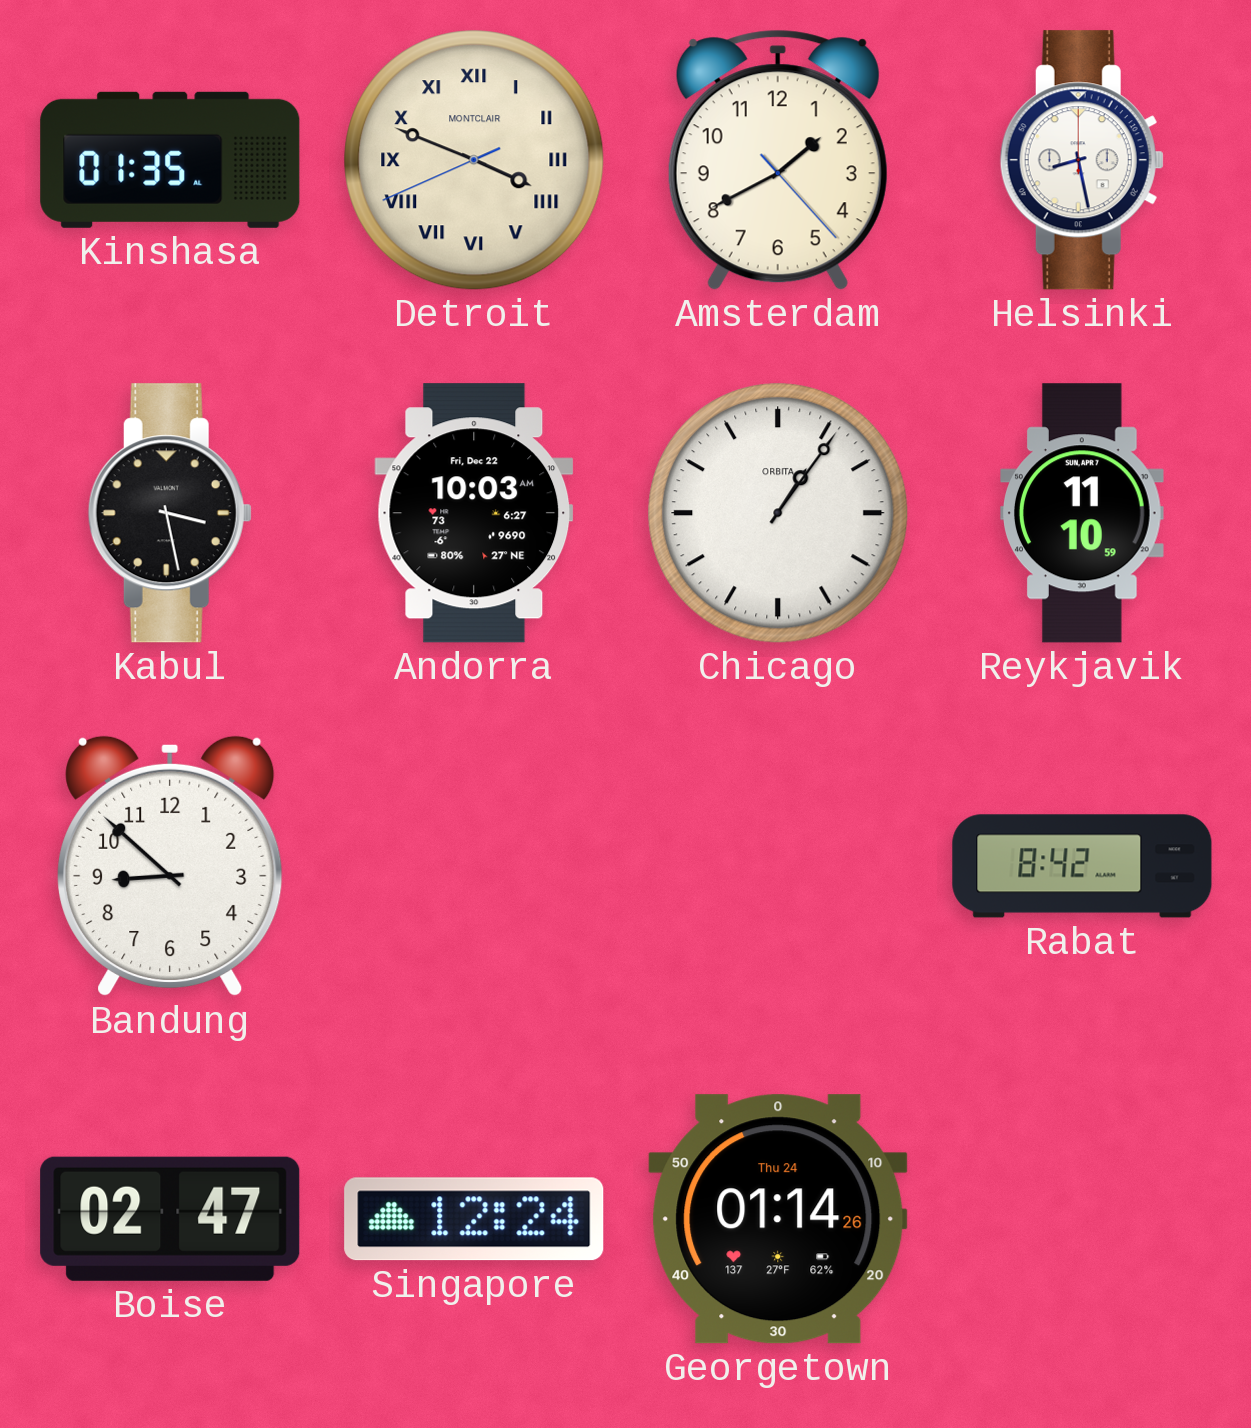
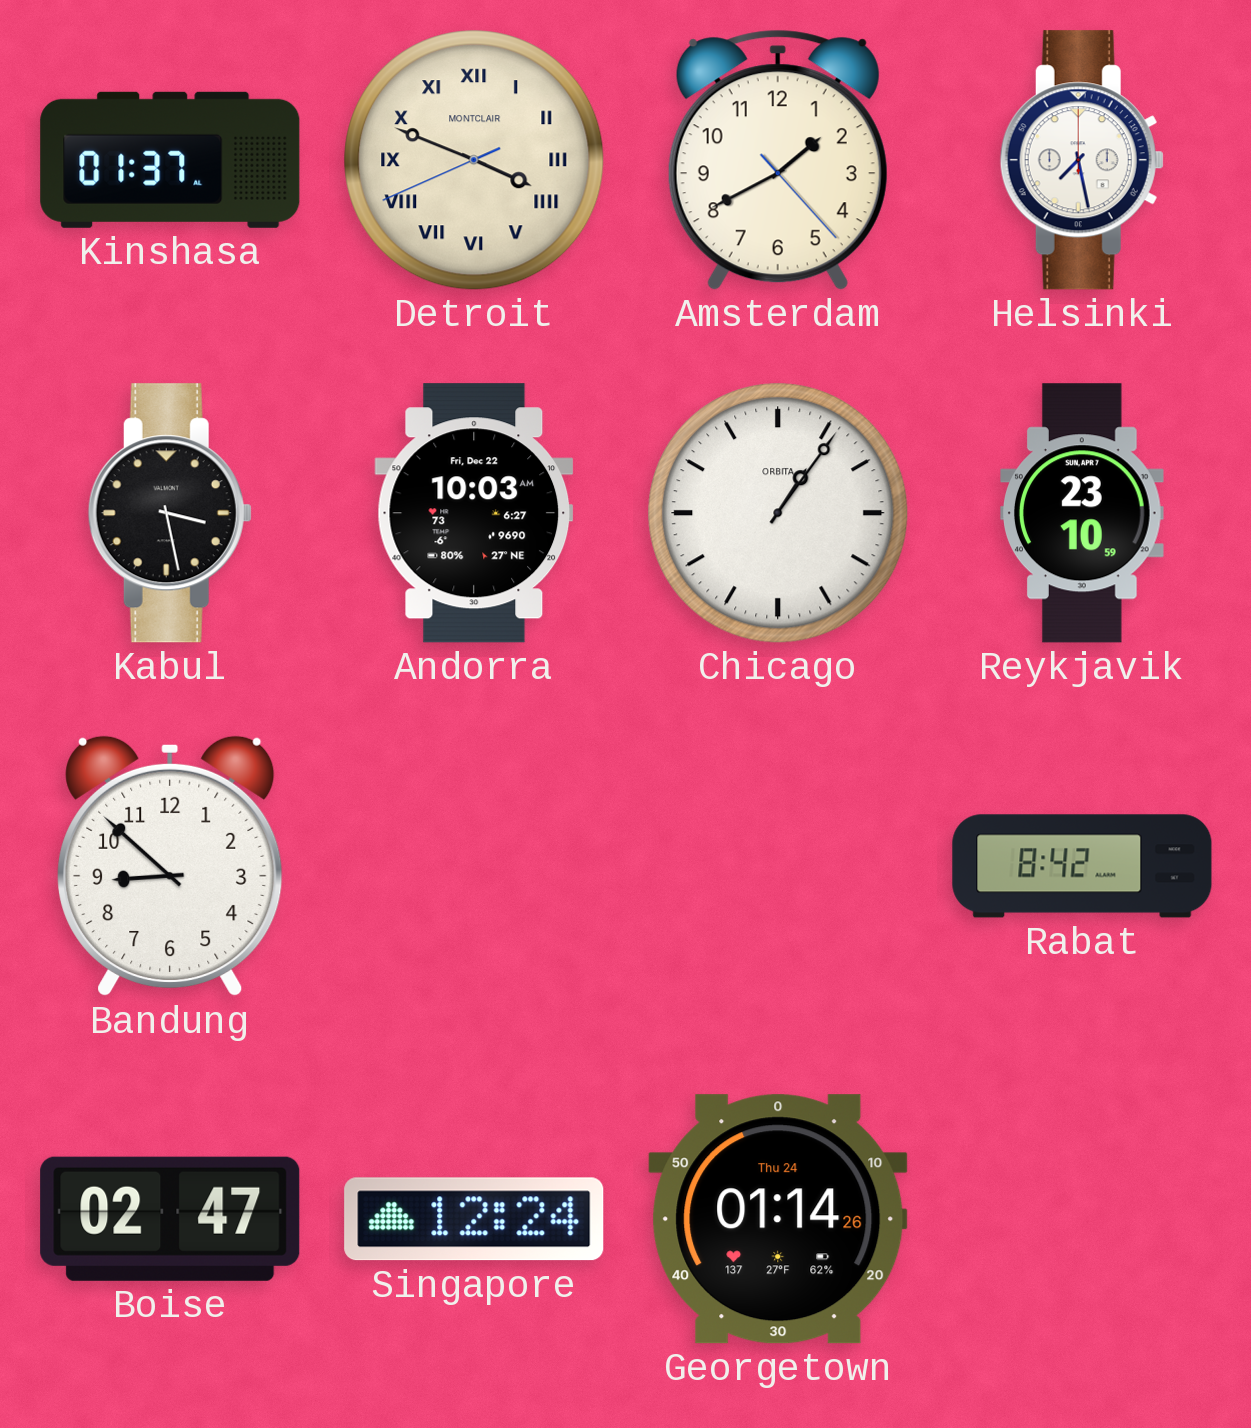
Kinshasa: 01:35 -> 01:37 (170, 160)
Helsinki: 8:28 -> 7:28 (1082, 160)
Reykjavik: 11:10 -> 23:10 (1083, 513)
